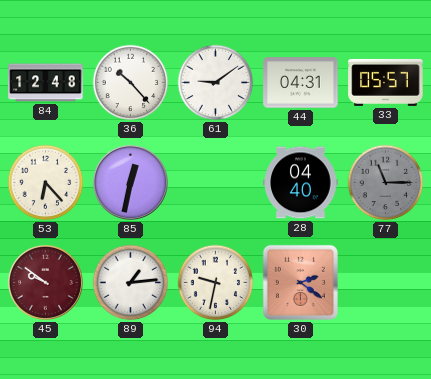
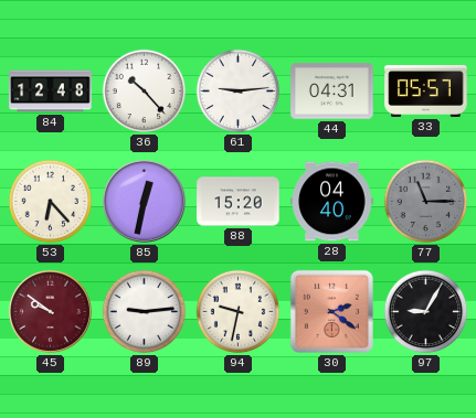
61: 9:09 -> 9:14 (239, 92)
88: none -> 15:20 (239, 202)
89: 1:14 -> 9:14 (145, 312)
97: none -> 9:05 (426, 312)
